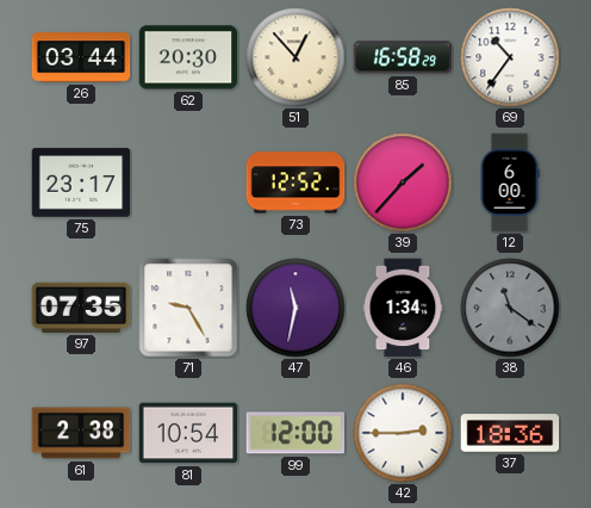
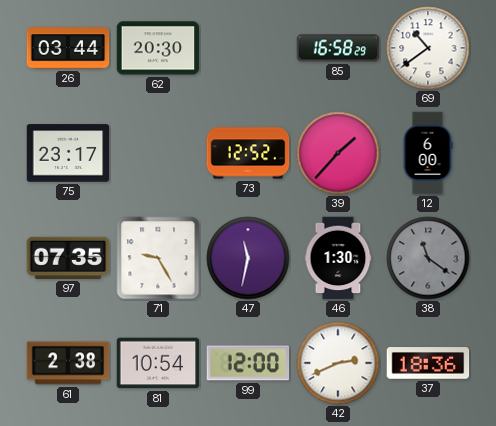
51: 12:53 -> none (295, 57)
69: 10:36 -> 10:39 (428, 48)
46: 1:34 -> 1:30 (338, 258)
42: 2:45 -> 2:41 (338, 363)
